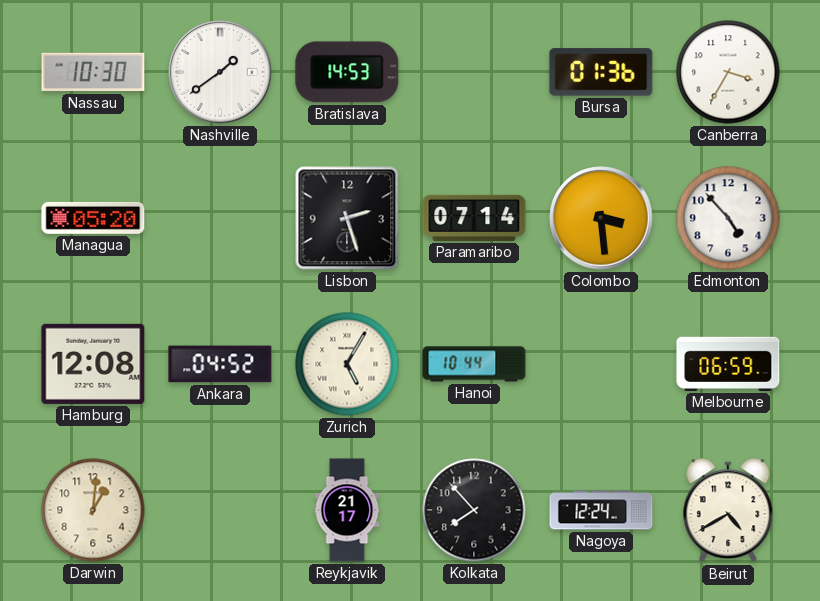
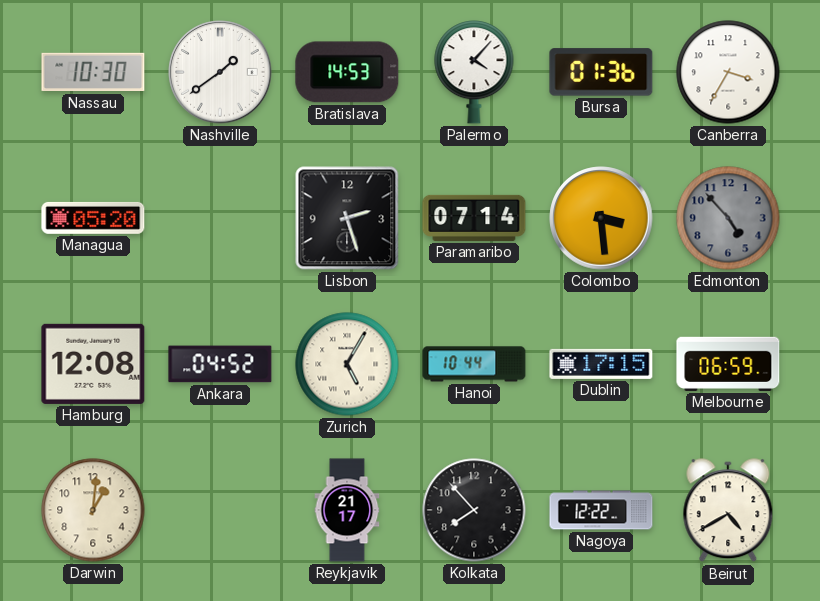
Palermo: none -> 4:07 (474, 72)
Edmonton dial: white -> grey (728, 218)
Dublin: none -> 17:15 (601, 364)
Nagoya: 12:24 -> 12:22 (601, 510)
